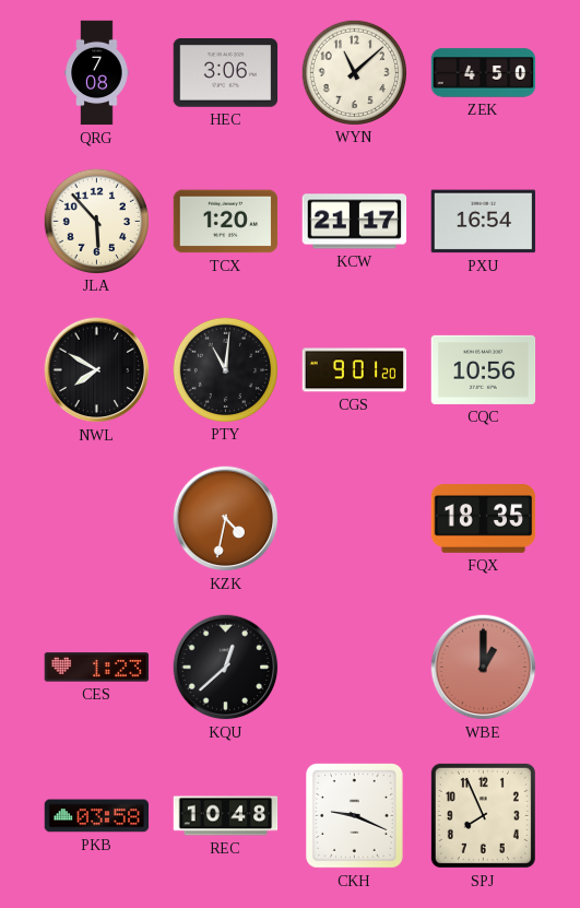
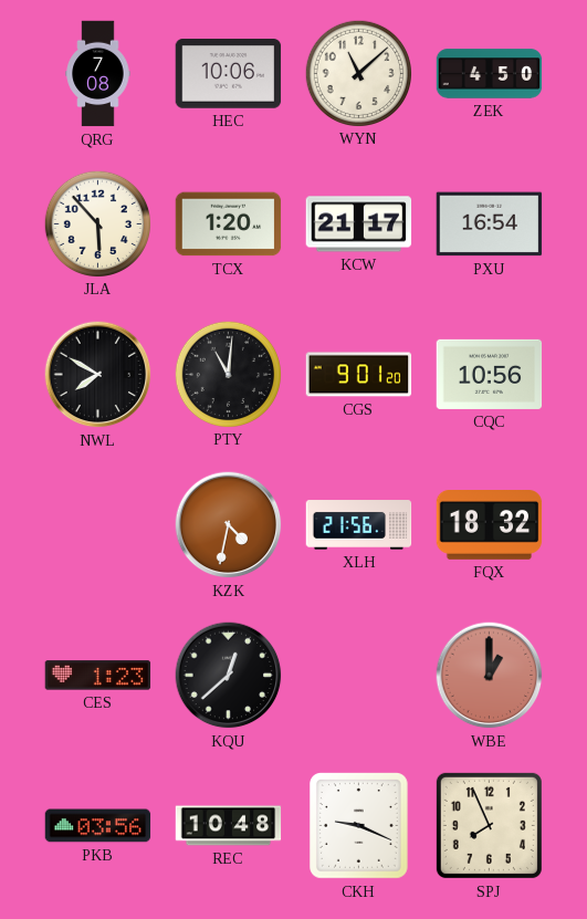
HEC: 3:06 -> 10:06 (229, 74)
XLH: none -> 21:56 (359, 525)
FQX: 18:35 -> 18:32 (490, 525)
PKB: 03:58 -> 03:56 (98, 826)
